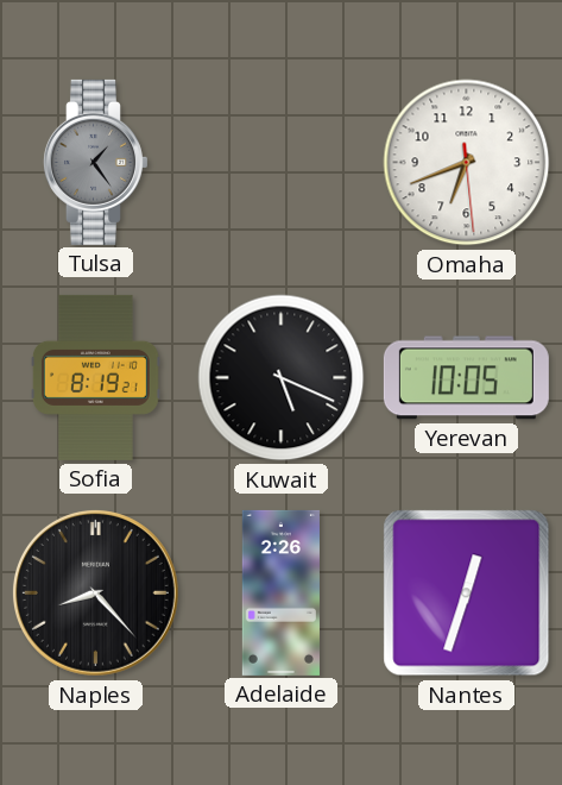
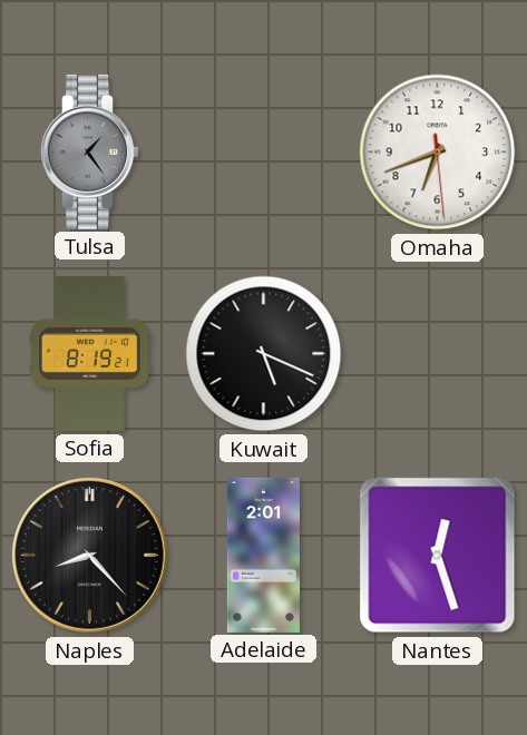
Yerevan: 10:05 -> none (466, 378)
Adelaide: 2:26 -> 2:01 (263, 555)
Nantes: 12:33 -> 12:27 (438, 556)
